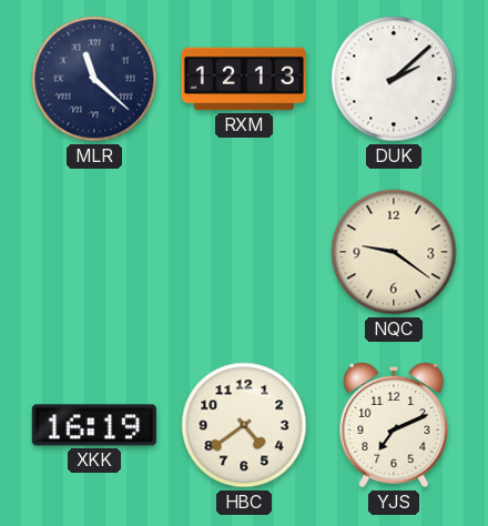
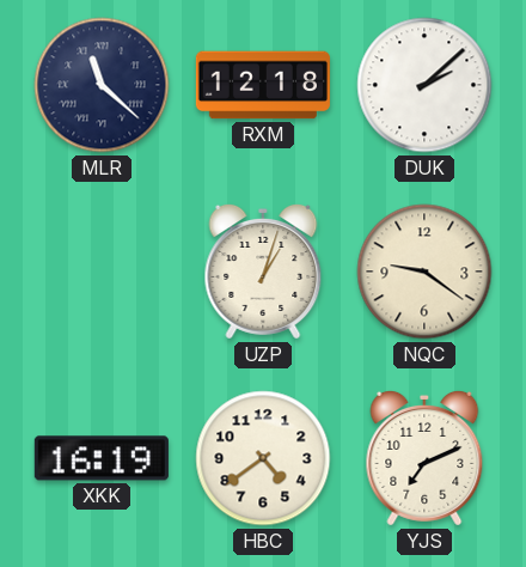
RXM: 12:13 -> 12:18 (263, 85)
UZP: none -> 1:03 (263, 273)
